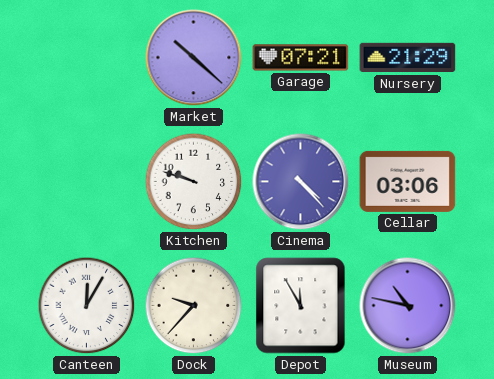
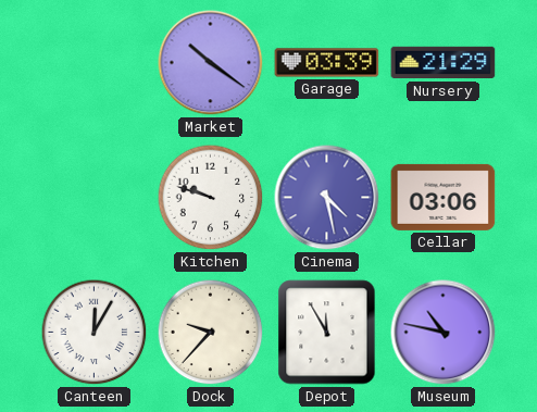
Market: 10:22 -> 10:21 (211, 63)
Garage: 07:21 -> 03:39 (327, 63)
Cinema: 4:23 -> 4:28 (327, 198)
